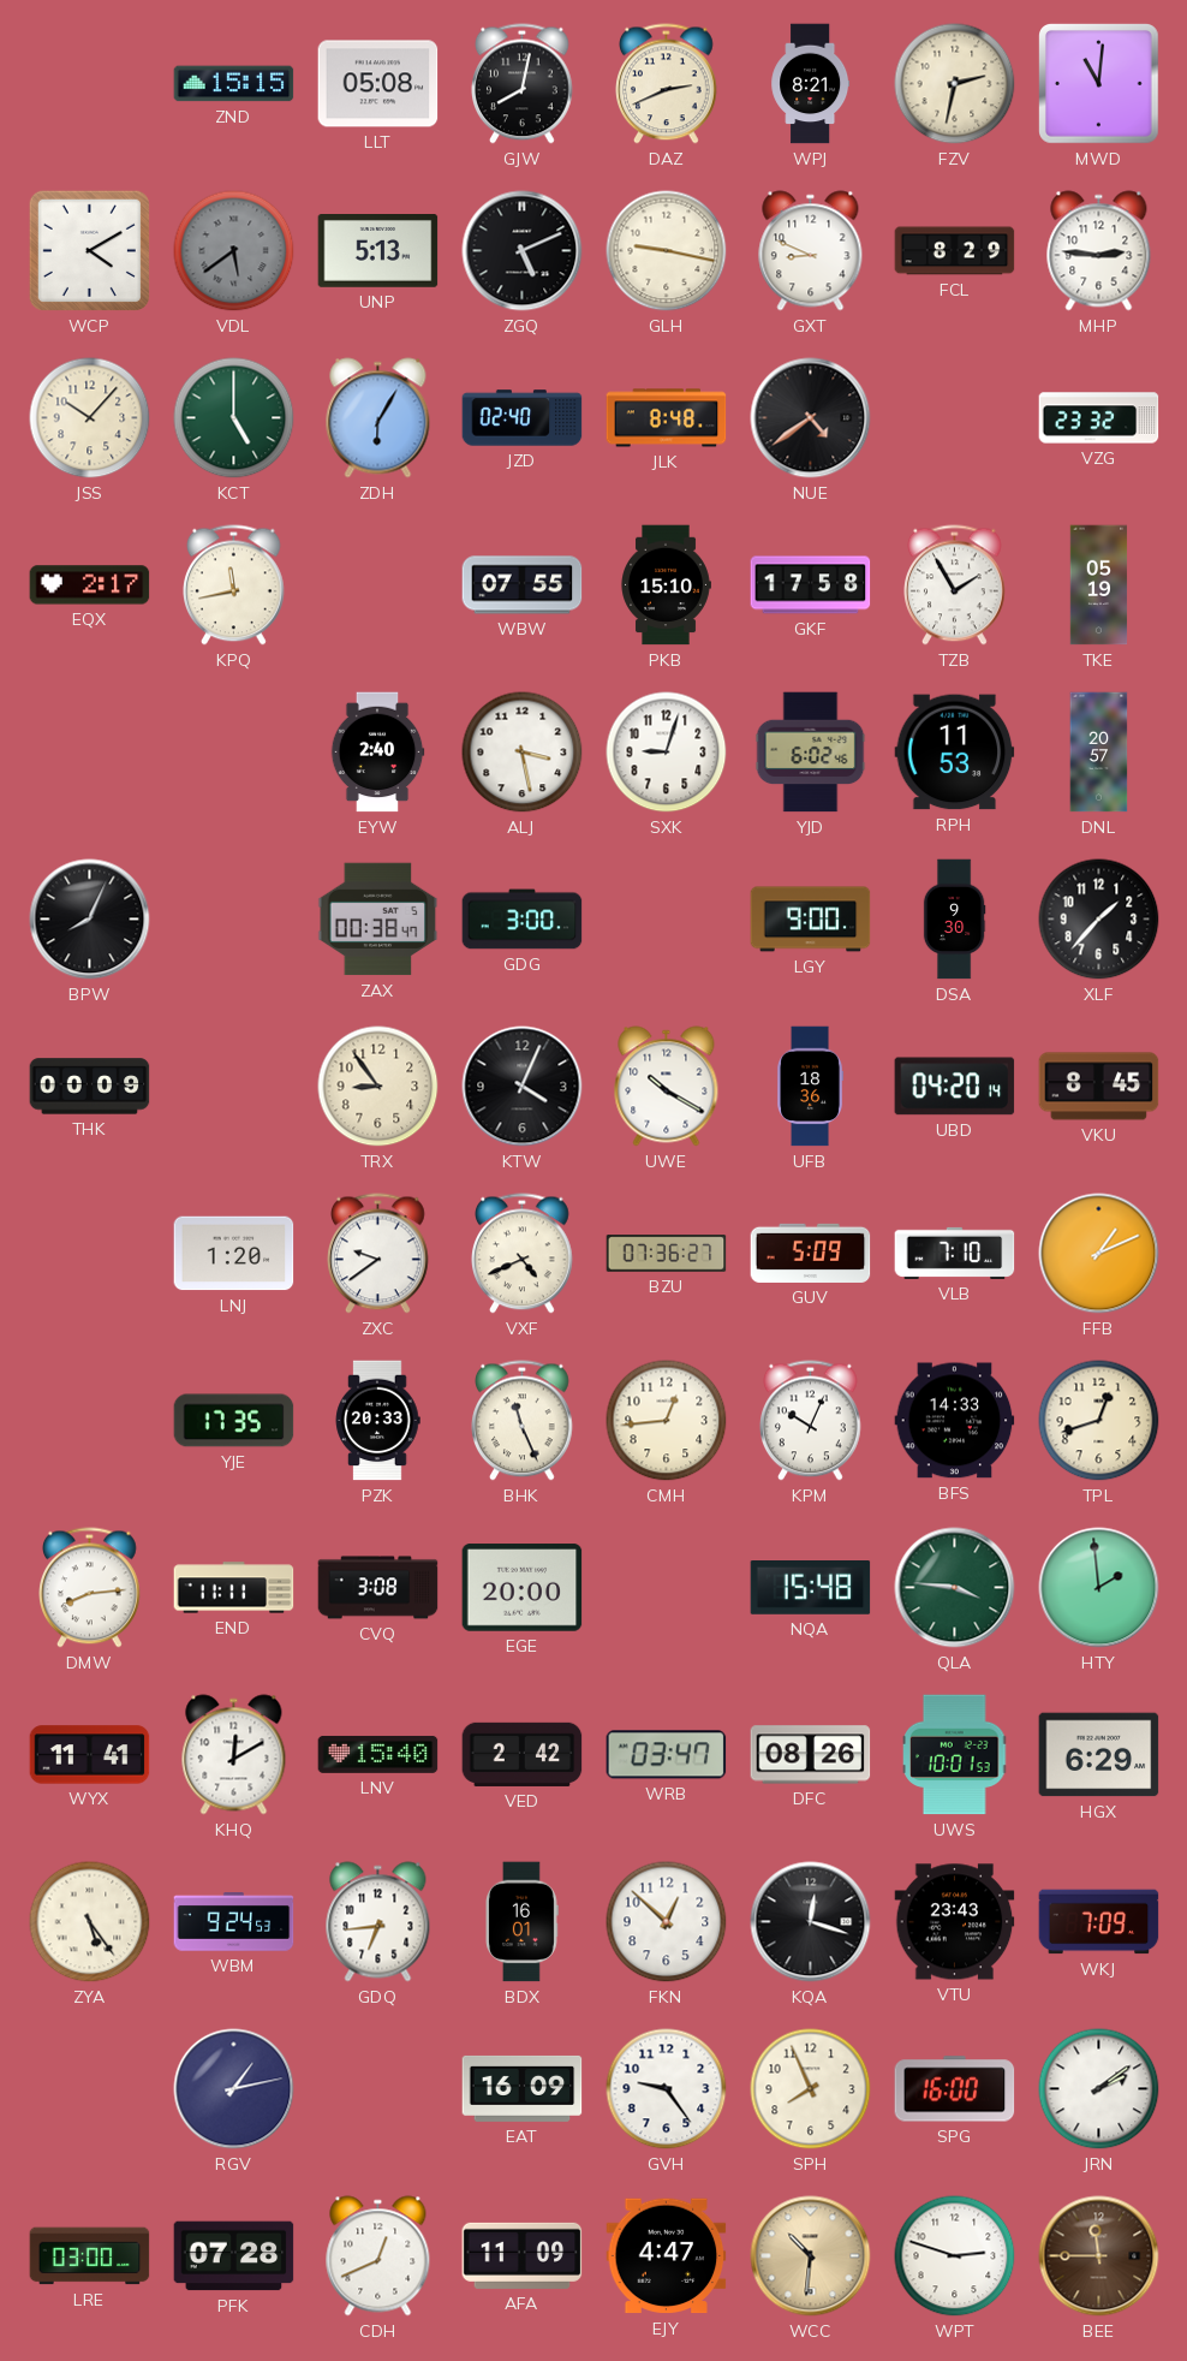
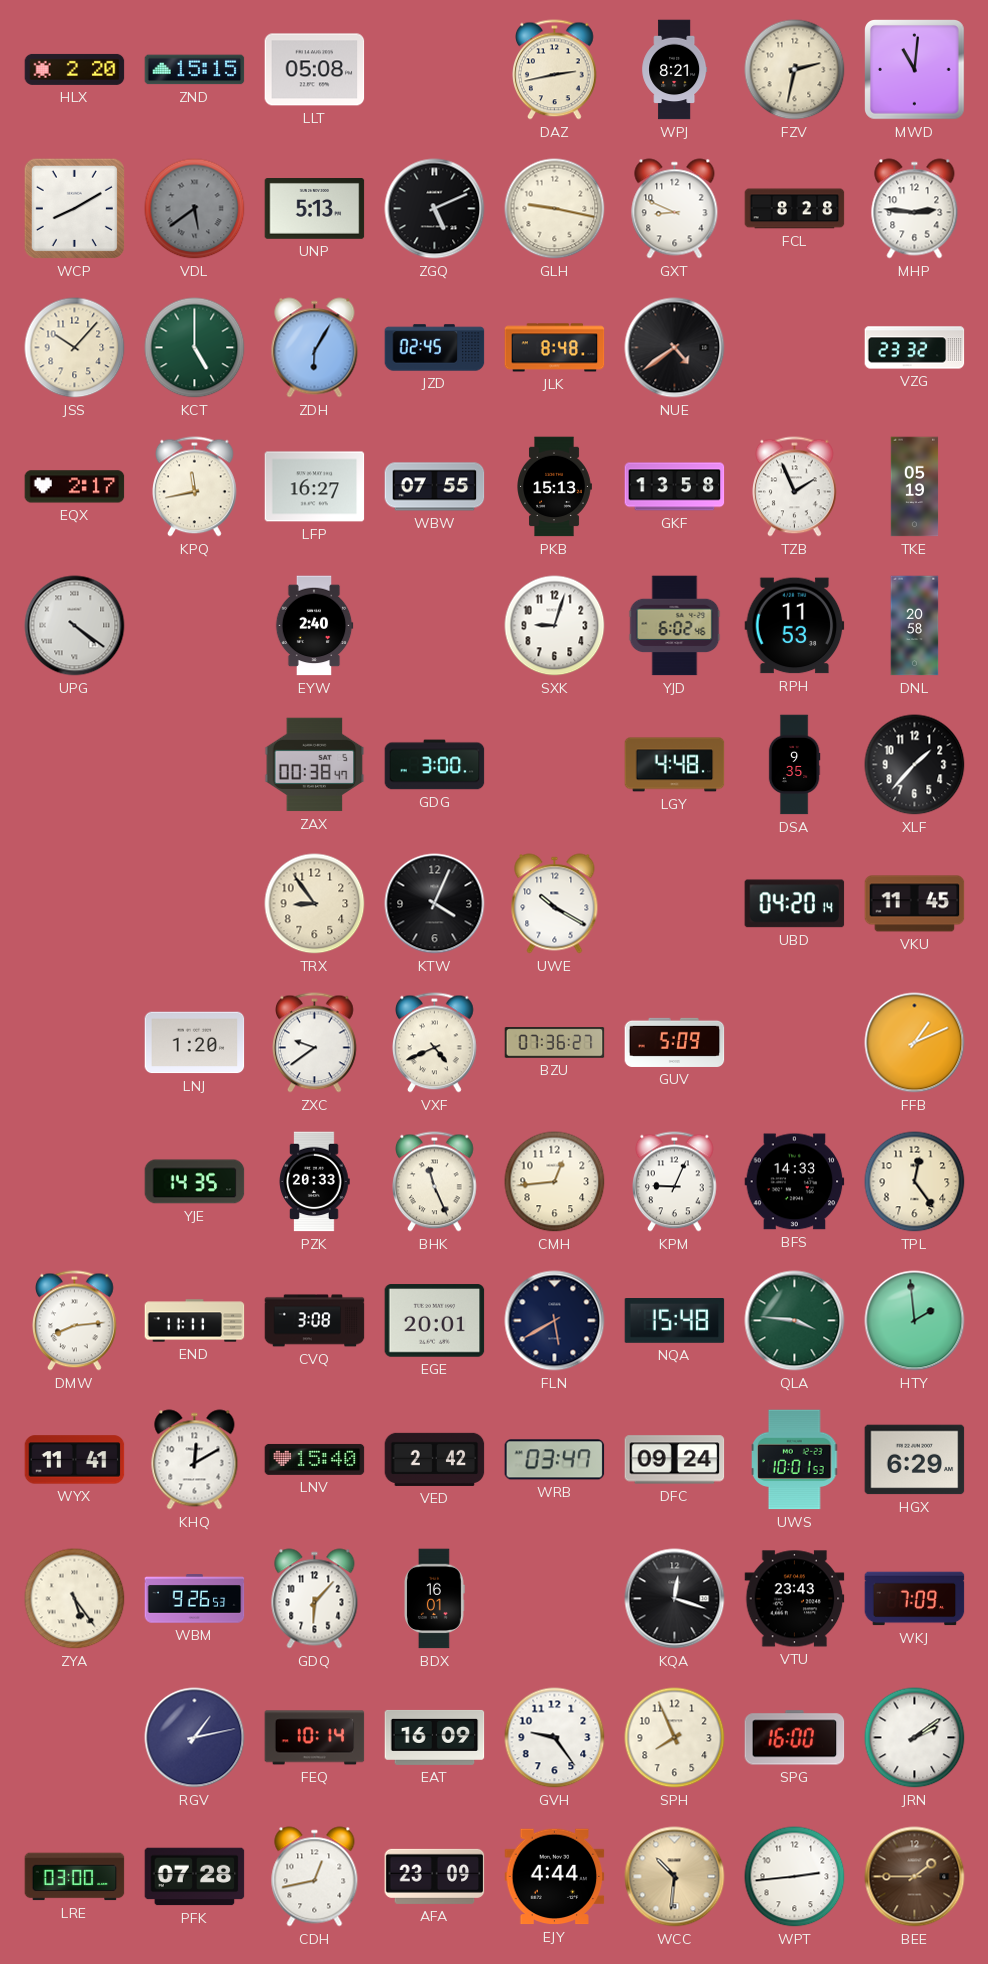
HLX: none -> 2:20 (75, 69)
GJW: 8:02 -> none (523, 84)
DAZ: 2:41 -> 2:43 (555, 70)
WCP: 4:10 -> 8:10 (74, 208)
FCL: 8:29 -> 8:28 (795, 209)
JZD: 02:40 -> 02:45 (435, 348)
LFP: none -> 16:27 (315, 487)
PKB: 15:10 -> 15:13 (554, 487)
GKF: 17:58 -> 13:58 (675, 487)
TZB: 1:55 -> 1:56 (795, 487)
UPG: none -> 4:21 (75, 626)
ALJ: 3:28 -> none (523, 753)
DNL: 20:57 -> 20:58 (915, 626)
BPW: 8:04 -> none (90, 920)
LGY: 9:00 -> 4:48 (675, 765)
DSA: 9:30 -> 9:35 (794, 765)
THK: 00:09 -> none (90, 1087)
UFB: 18:36 -> none (810, 1087)
VKU: 8:45 -> 11:45 (915, 904)
VLB: 7:10 -> none (955, 1253)
YJE: 17:35 -> 14:35 (195, 1182)
KPM: 10:04 -> 9:04 (675, 1182)
TPL: 12:42 -> 12:24 (915, 1182)
EGE: 20:00 -> 20:01 (435, 1321)
FLN: none -> 5:40 (555, 1321)
DFC: 08:26 -> 09:24 (675, 1460)
WBM: 9:24 -> 9:26 (195, 1599)
GDQ: 6:44 -> 6:07 (315, 1599)
FKN: 12:52 -> none (667, 1922)
FEQ: none -> 10:14 (315, 1738)
CDH: 12:41 -> 12:43 (315, 1877)
AFA: 11:09 -> 23:09 (435, 1876)
EJY: 4:47 -> 4:44 (555, 1877)
WPT: 2:48 -> 2:44 (795, 1877)
BEE: 11:45 -> 1:45 (915, 1877)
